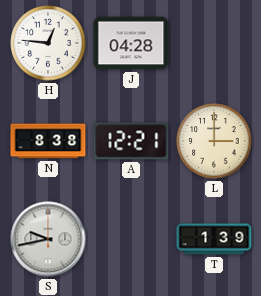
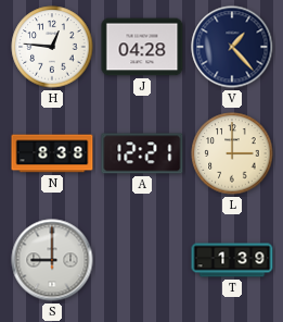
V: none -> 1:23 (232, 47)
S: 9:43 -> 9:00 (52, 260)
